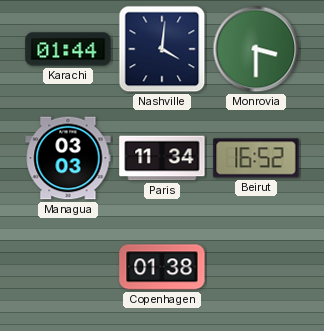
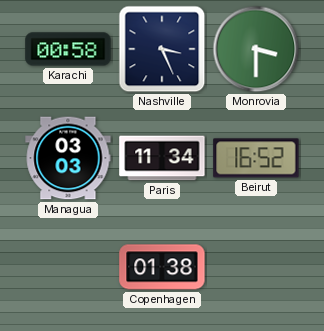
Karachi: 01:44 -> 00:58 (68, 49)
Nashville: 4:01 -> 3:26 (162, 49)
